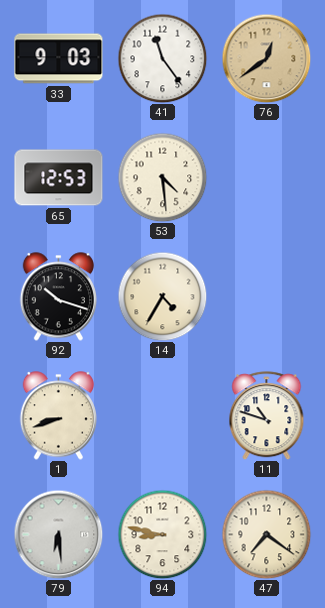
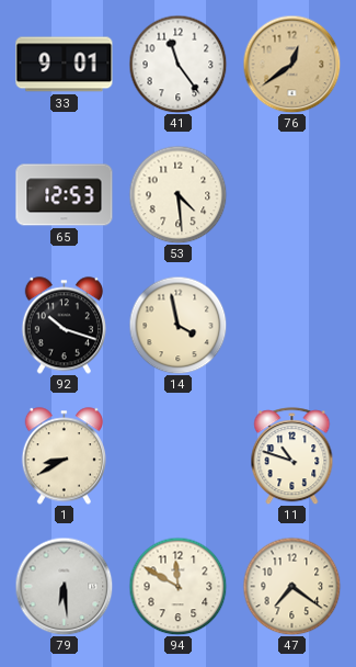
33: 9:03 -> 9:01 (65, 65)
14: 4:35 -> 3:58 (177, 325)
1: 8:42 -> 8:40 (64, 456)
94: 8:47 -> 11:50 (177, 586)
